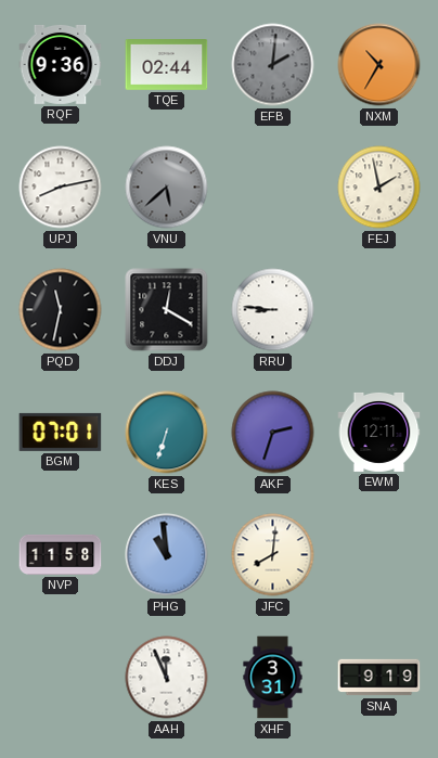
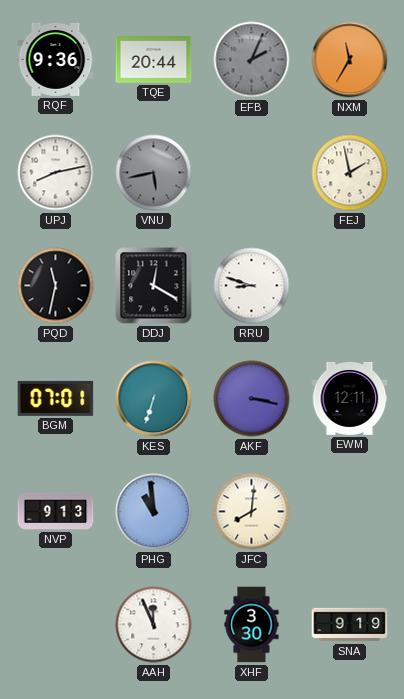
TQE: 02:44 -> 20:44 (154, 60)
EFB: 2:01 -> 2:04 (252, 60)
NXM: 10:35 -> 11:35 (350, 60)
VNU: 5:38 -> 5:43 (154, 173)
RRU: 8:46 -> 8:48 (252, 286)
AKF: 2:33 -> 3:17 (252, 399)
NVP: 11:58 -> 9:13 (56, 511)
XHF: 3:31 -> 3:30 (252, 625)
